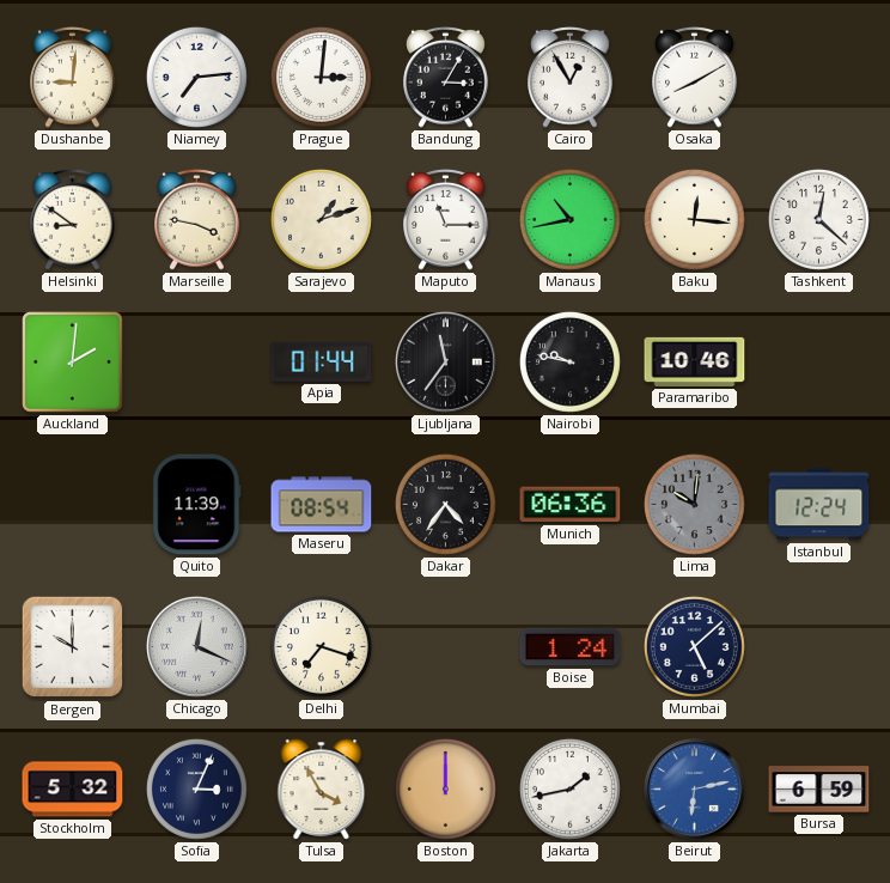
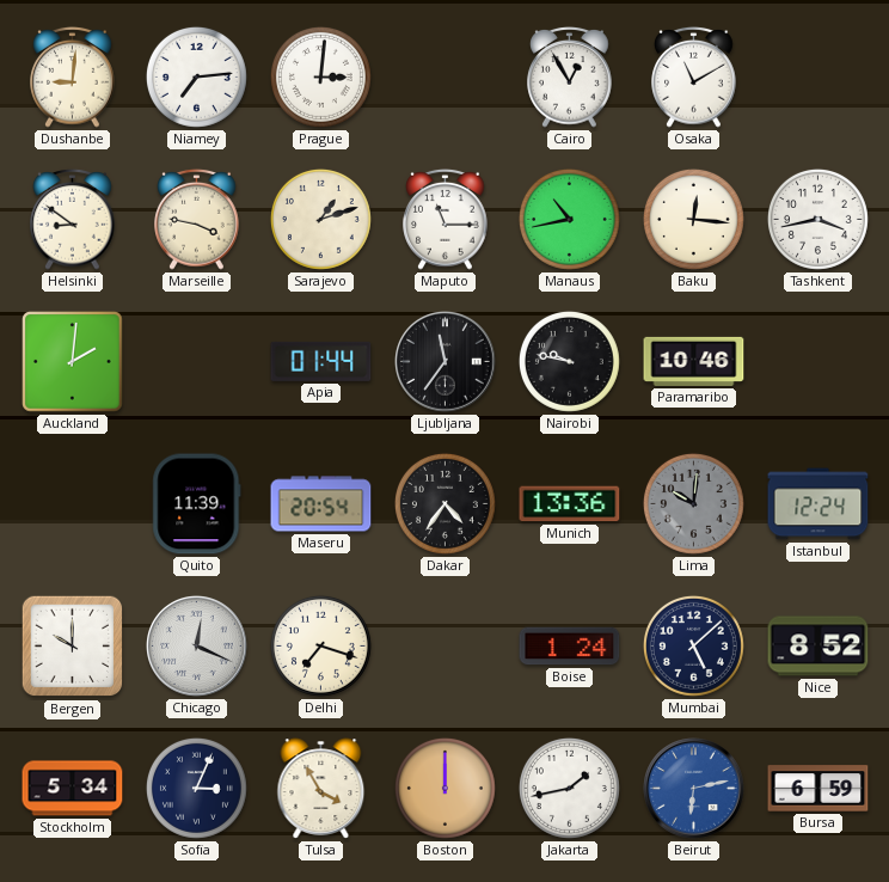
Bandung: 3:05 -> none (446, 77)
Osaka: 8:10 -> 11:10 (694, 76)
Tashkent: 12:22 -> 3:43 (817, 219)
Maseru: 08:54 -> 20:54 (321, 504)
Munich: 06:36 -> 13:36 (570, 504)
Nice: none -> 8:52 (819, 647)
Stockholm: 5:32 -> 5:34 (73, 789)
